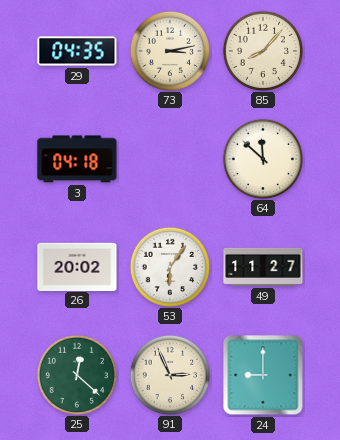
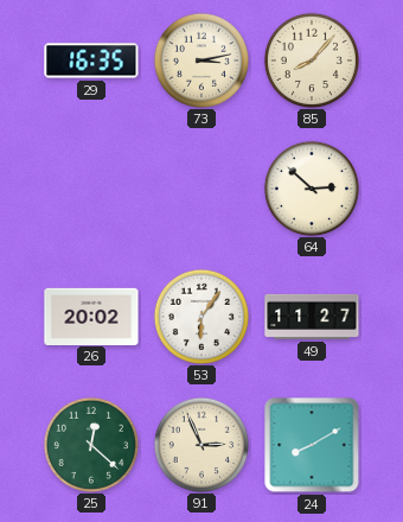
29: 04:35 -> 16:35 (91, 61)
3: 04:18 -> none (77, 159)
64: 11:52 -> 2:52 (311, 187)
24: 9:00 -> 8:10 (312, 445)
